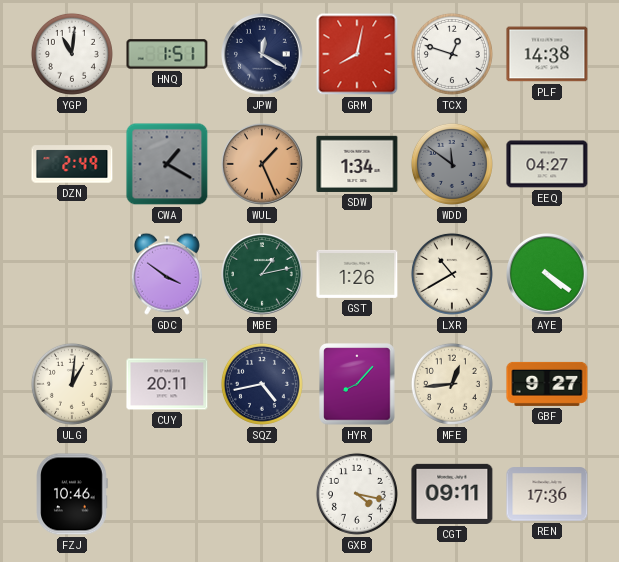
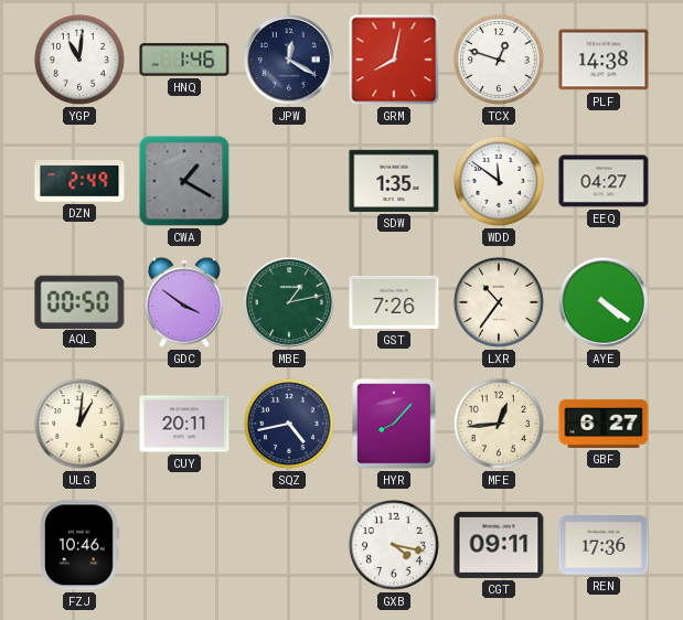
HNQ: 1:51 -> 1:46 (184, 60)
WUL: 1:26 -> none (263, 165)
SDW: 1:34 -> 1:35 (394, 181)
WDD dial: grey -> white (499, 181)
AQL: none -> 00:50 (79, 301)
GST: 1:26 -> 7:26 (394, 302)
LXR: 10:40 -> 10:36 (499, 302)
GBF: 9:27 -> 6:27 (604, 424)
